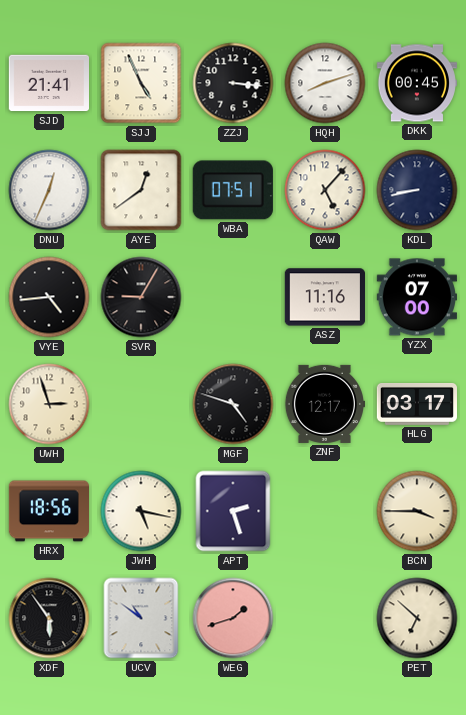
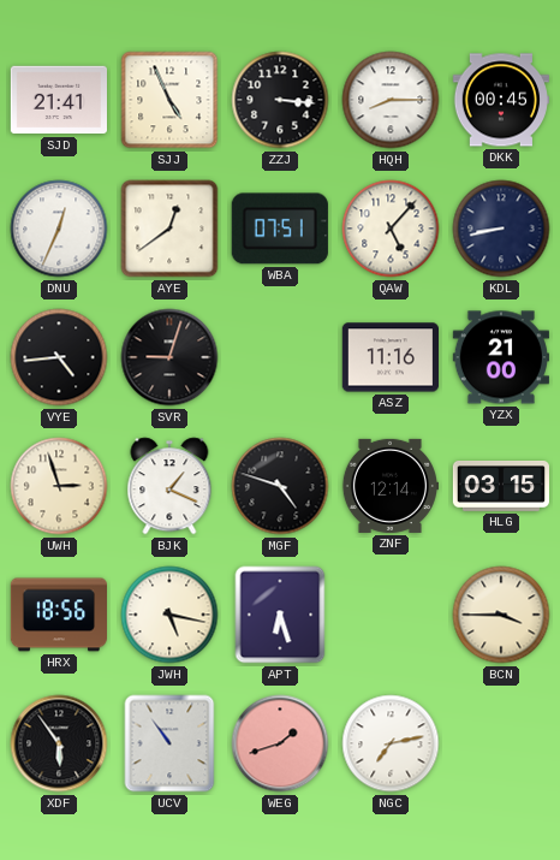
HQH: 8:12 -> 8:15 (391, 100)
SVR: 9:05 -> 9:03 (169, 357)
YZX: 07:00 -> 21:00 (500, 357)
BJK: none -> 1:19 (169, 486)
ZNF: 12:17 -> 12:14 (389, 486)
HLG: 03:17 -> 03:15 (500, 487)
APT: 2:27 -> 6:27 (280, 615)
UCV: 10:51 -> 10:54 (169, 743)
NGC: none -> 7:13 (391, 743)
PET: 6:52 -> none (417, 618)
